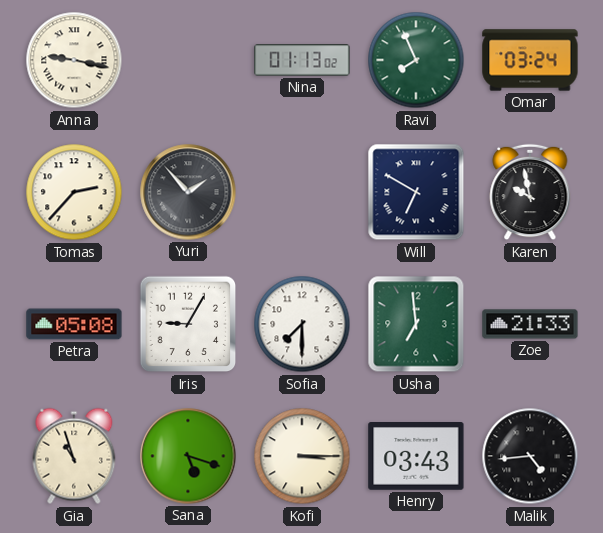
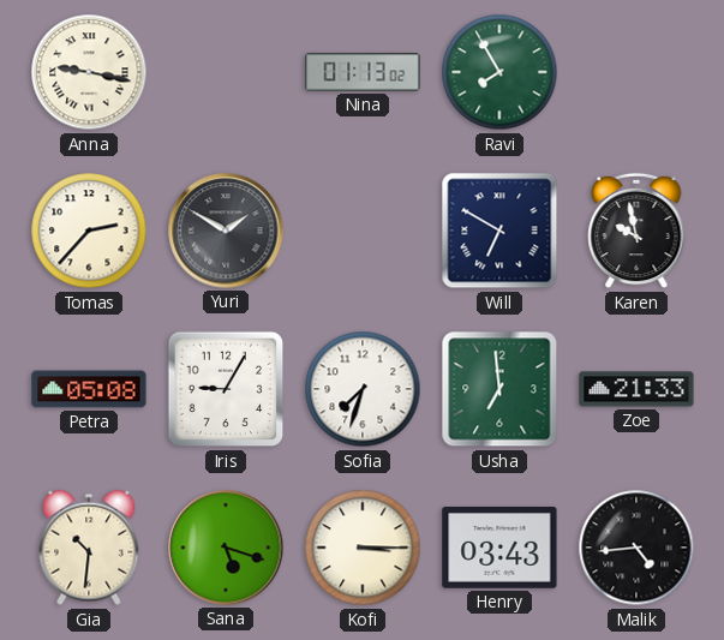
Ravi: 7:56 -> 7:55 (499, 72)
Omar: 03:24 -> none (530, 60)
Yuri: 1:53 -> 1:50 (226, 231)
Sofia: 7:30 -> 7:33 (363, 389)
Gia: 10:57 -> 10:31 (89, 548)
